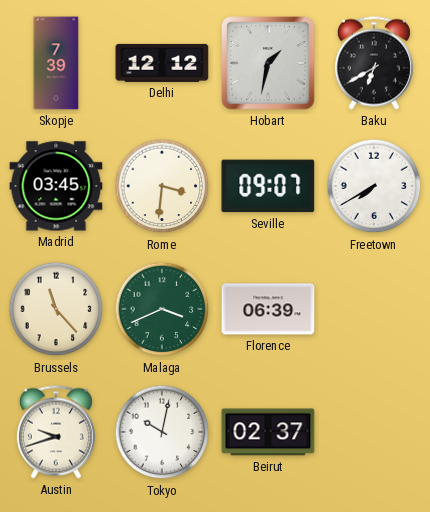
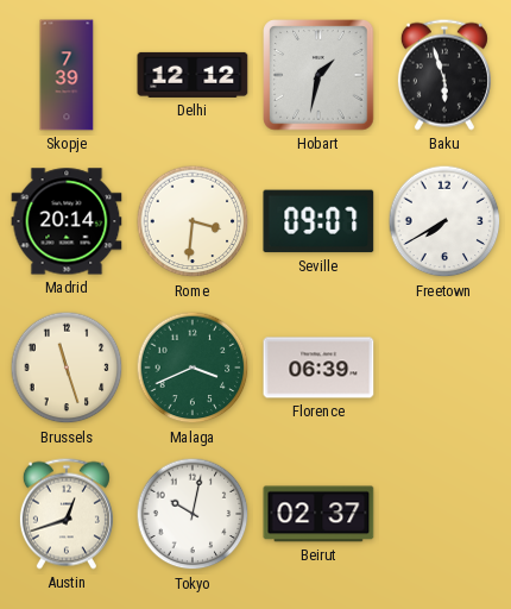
Baku: 6:40 -> 5:57 (444, 75)
Madrid: 03:45 -> 20:14 (67, 221)
Brussels: 11:23 -> 11:27 (67, 368)
Austin: 9:42 -> 12:42 (67, 514)
